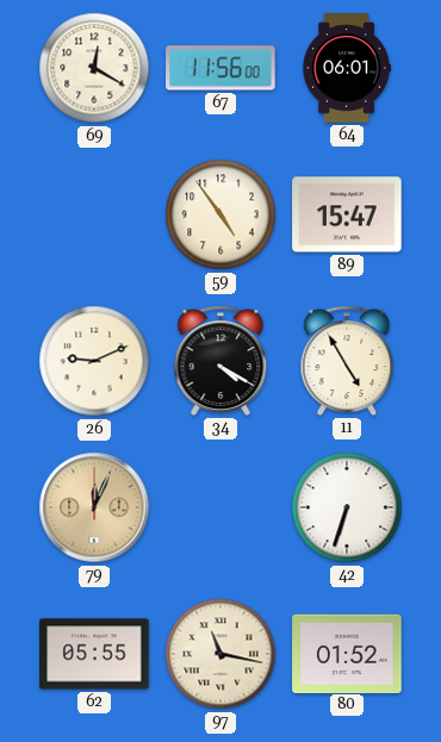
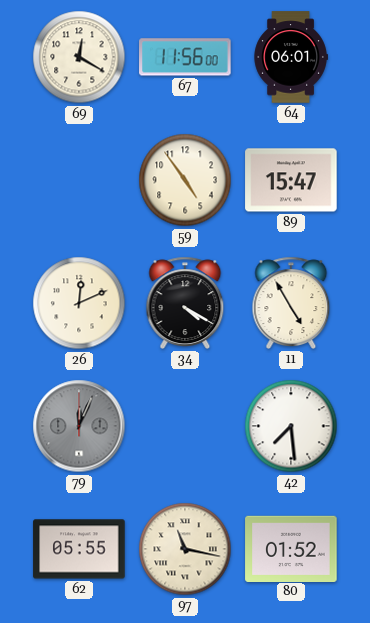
26: 9:11 -> 12:11 (79, 303)
79 dial: champagne -> grey (79, 426)
42: 6:33 -> 7:29 (291, 426)
